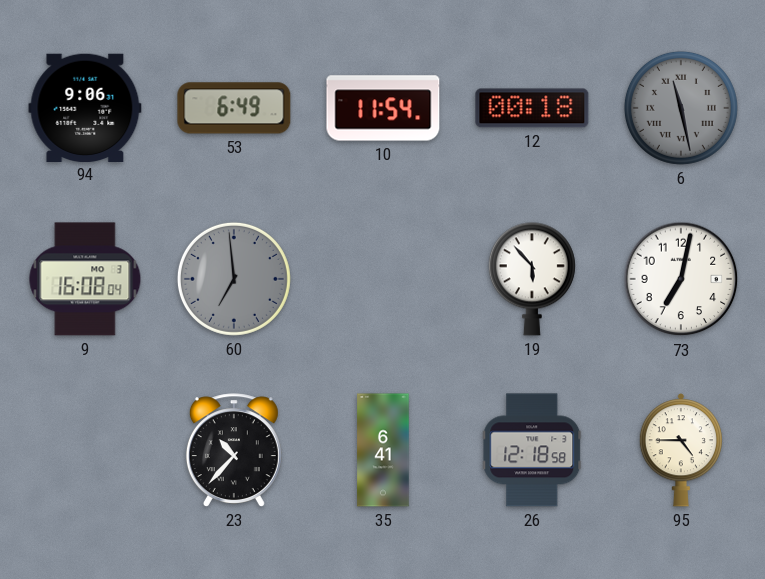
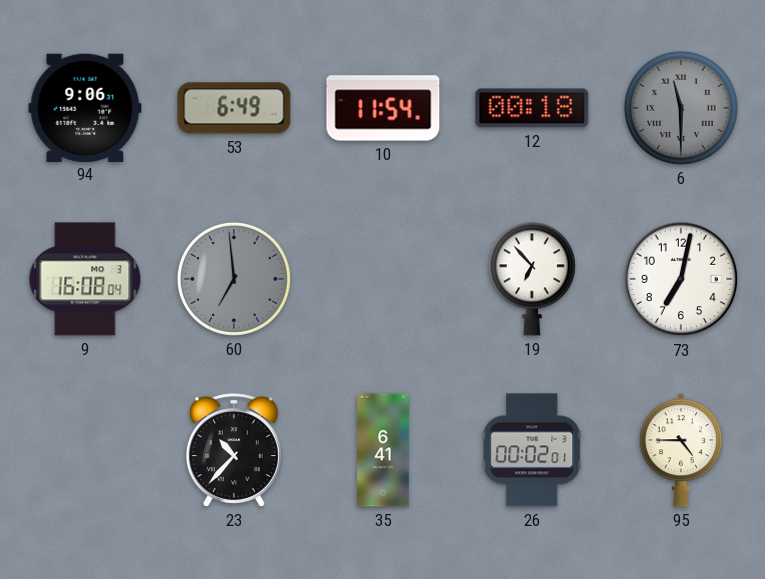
6: 11:28 -> 11:30 (681, 108)
19: 5:53 -> 6:53 (532, 279)
26: 12:18 -> 00:02 (532, 450)
